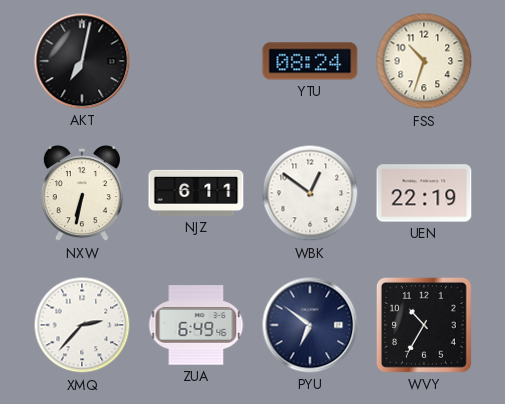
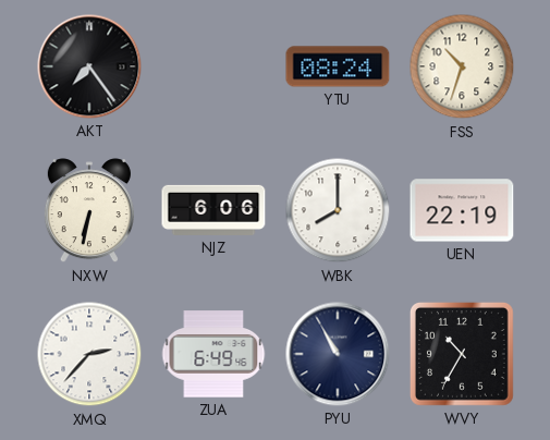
AKT: 7:02 -> 7:24 (89, 66)
NJZ: 6:11 -> 6:06 (213, 210)
WBK: 12:51 -> 8:00 (338, 210)
PYU: 6:51 -> 10:55 (338, 354)
